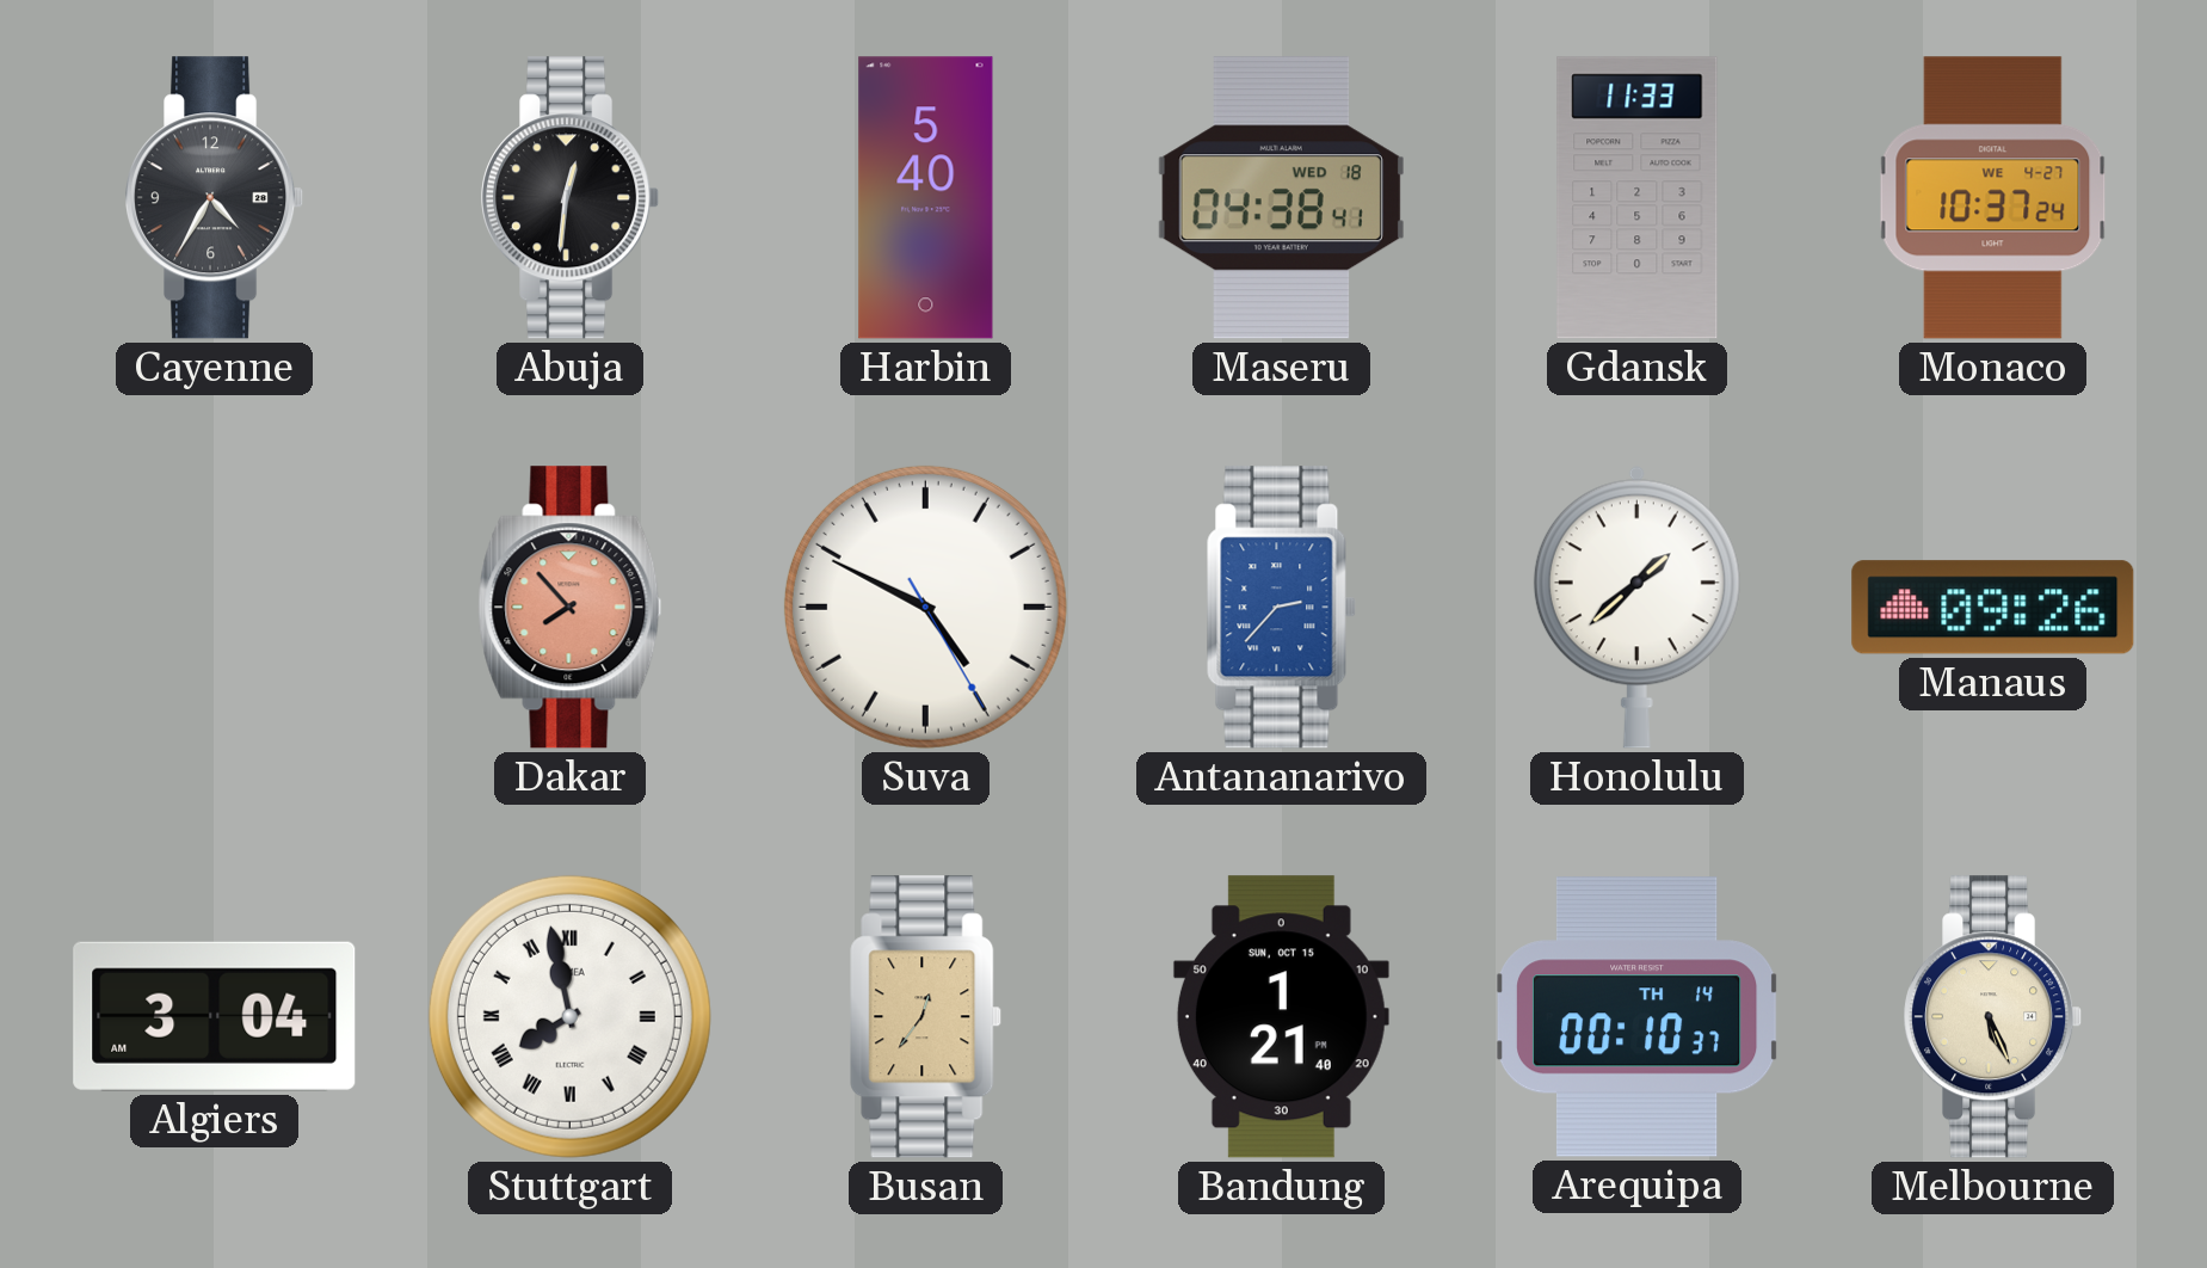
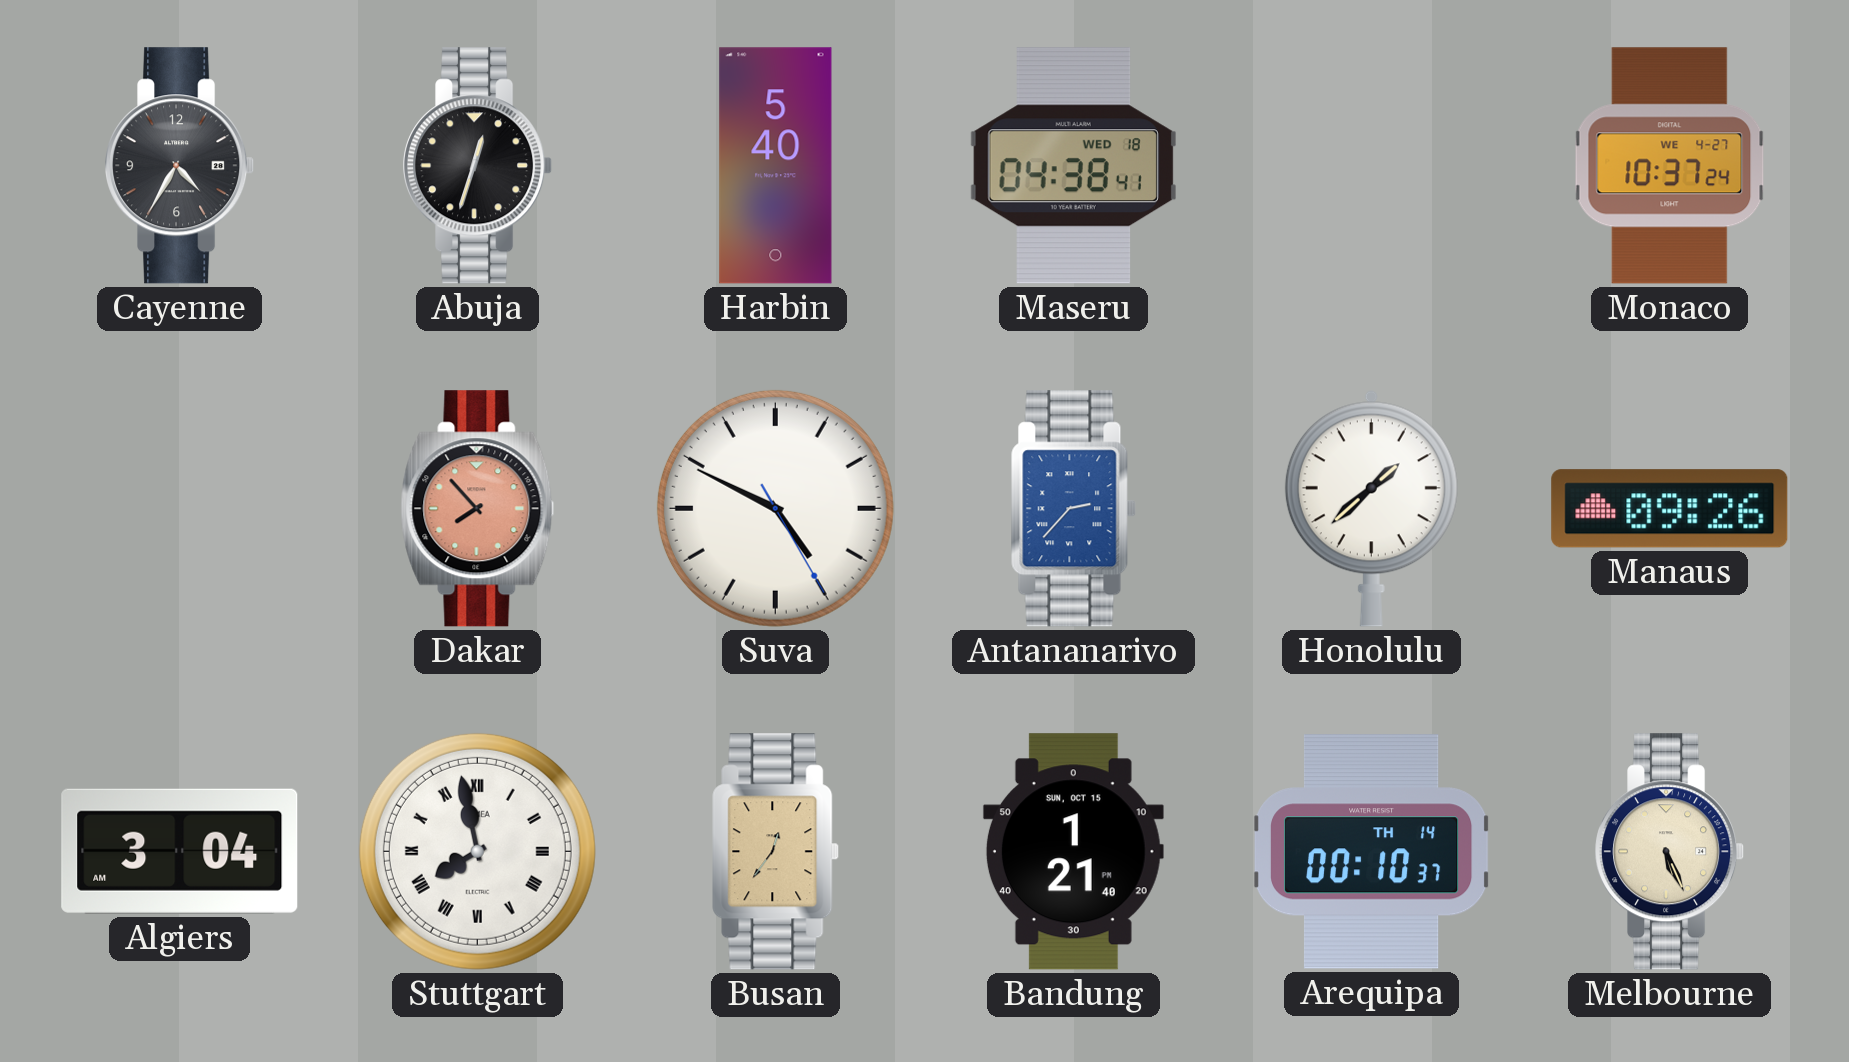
Abuja: 12:31 -> 12:33 (478, 166)
Gdansk: 11:33 -> none (1638, 198)
